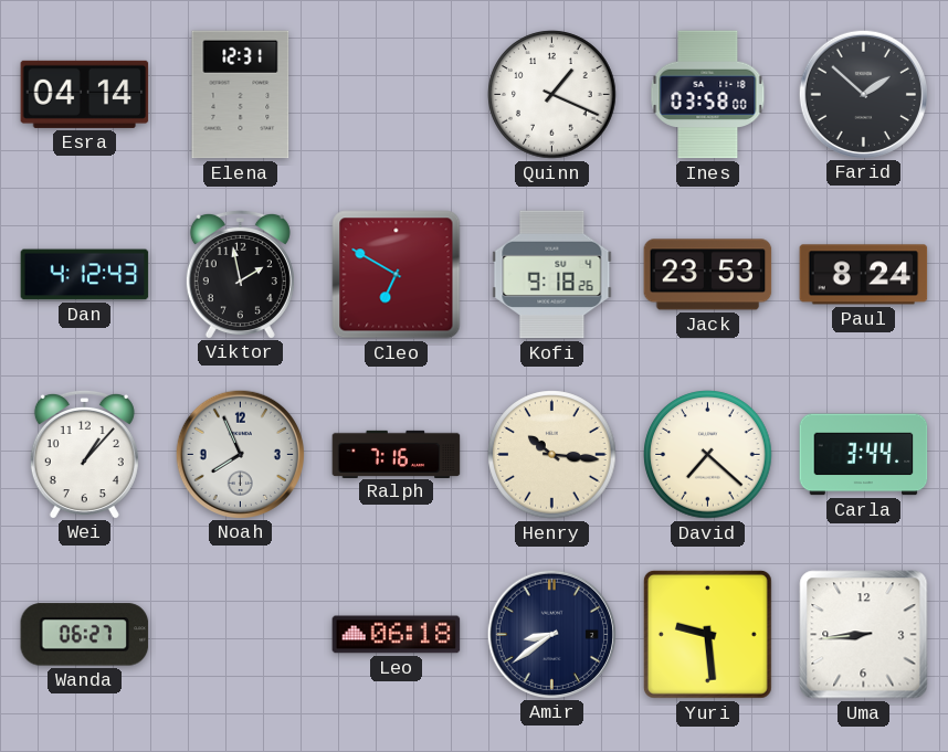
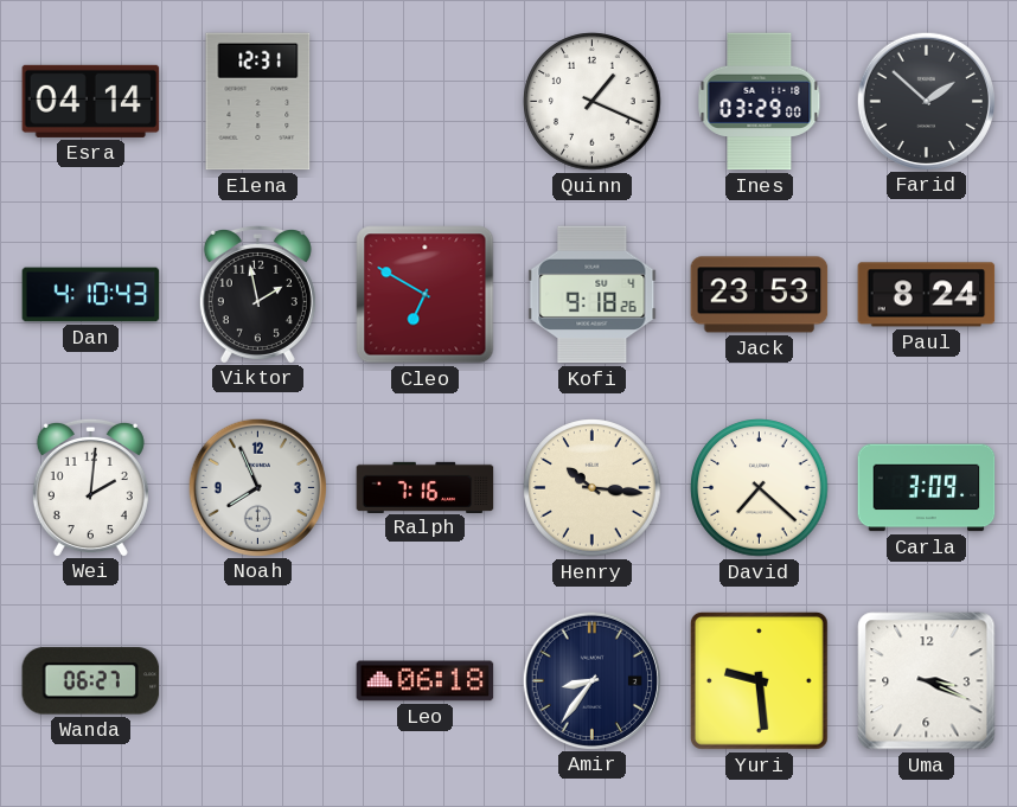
Ines: 03:58 -> 03:29 (760, 102)
Dan: 4:12 -> 4:10 (91, 295)
Wei: 1:07 -> 2:01 (90, 487)
Carla: 3:44 -> 3:09 (927, 488)
Amir: 8:39 -> 8:36 (591, 680)
Uma: 8:44 -> 3:19 (927, 681)
